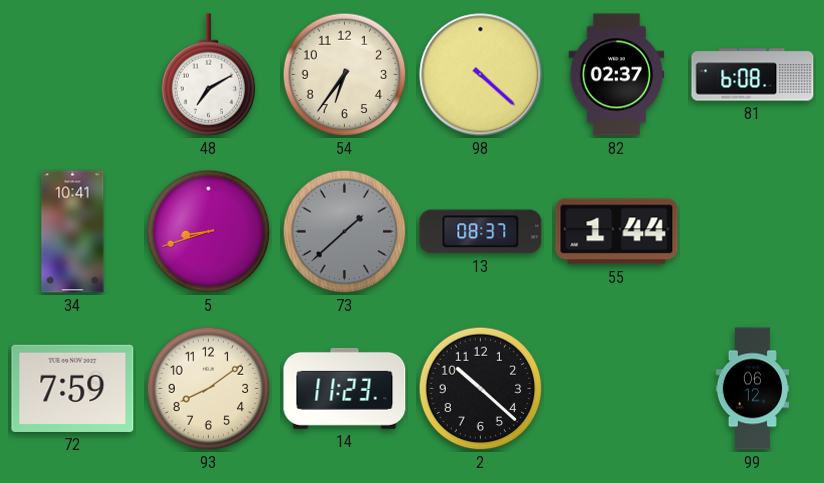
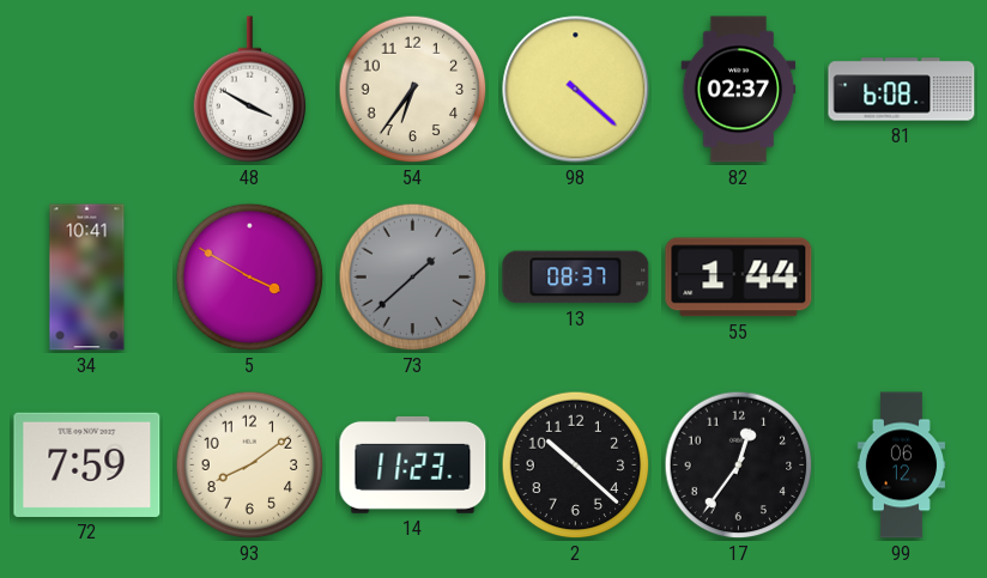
48: 7:10 -> 3:50 (250, 90)
5: 8:42 -> 3:50 (250, 278)
17: none -> 12:36 (739, 466)
